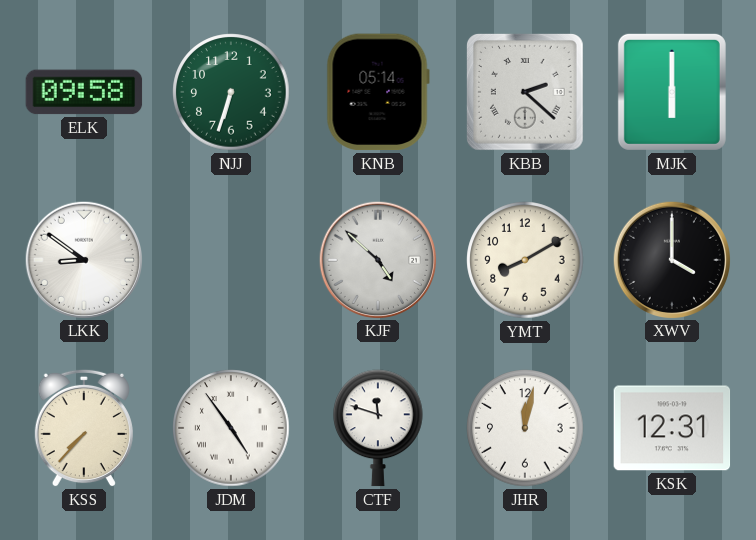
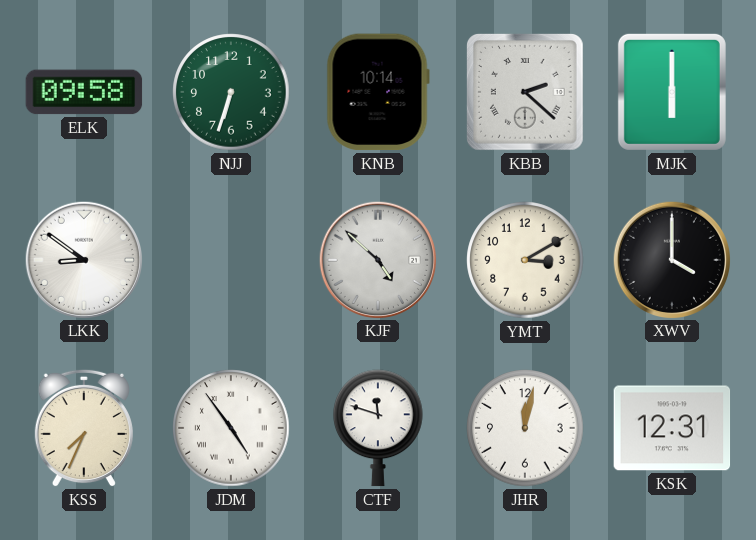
KNB: 05:14 -> 10:14 (378, 92)
YMT: 8:10 -> 3:10 (525, 260)
KSS: 7:37 -> 7:34 (84, 428)
